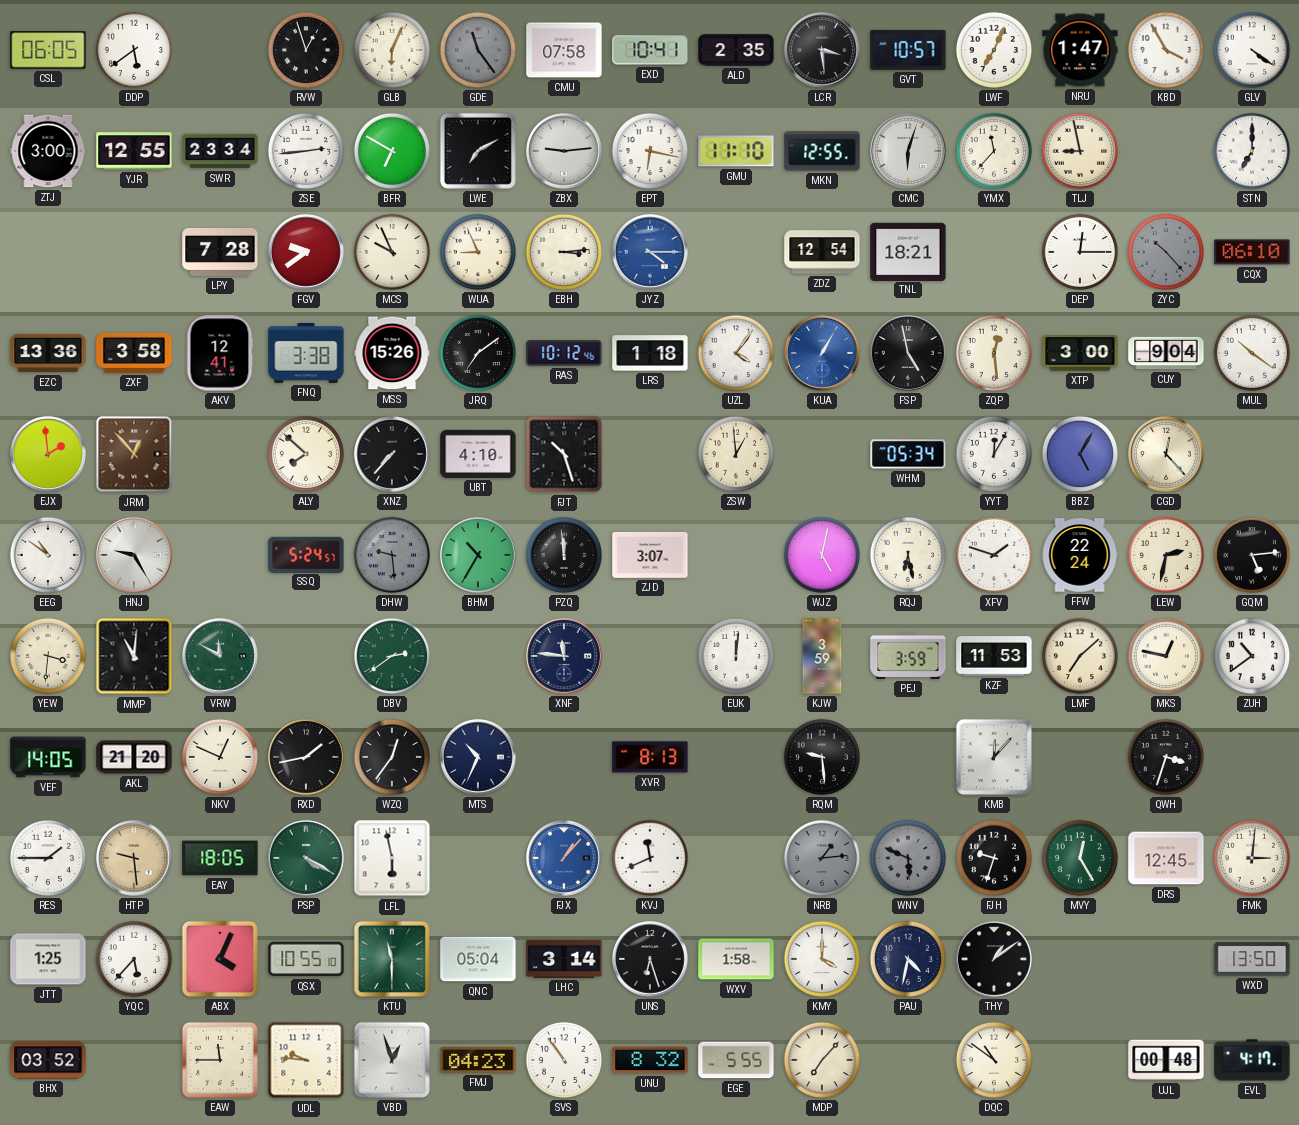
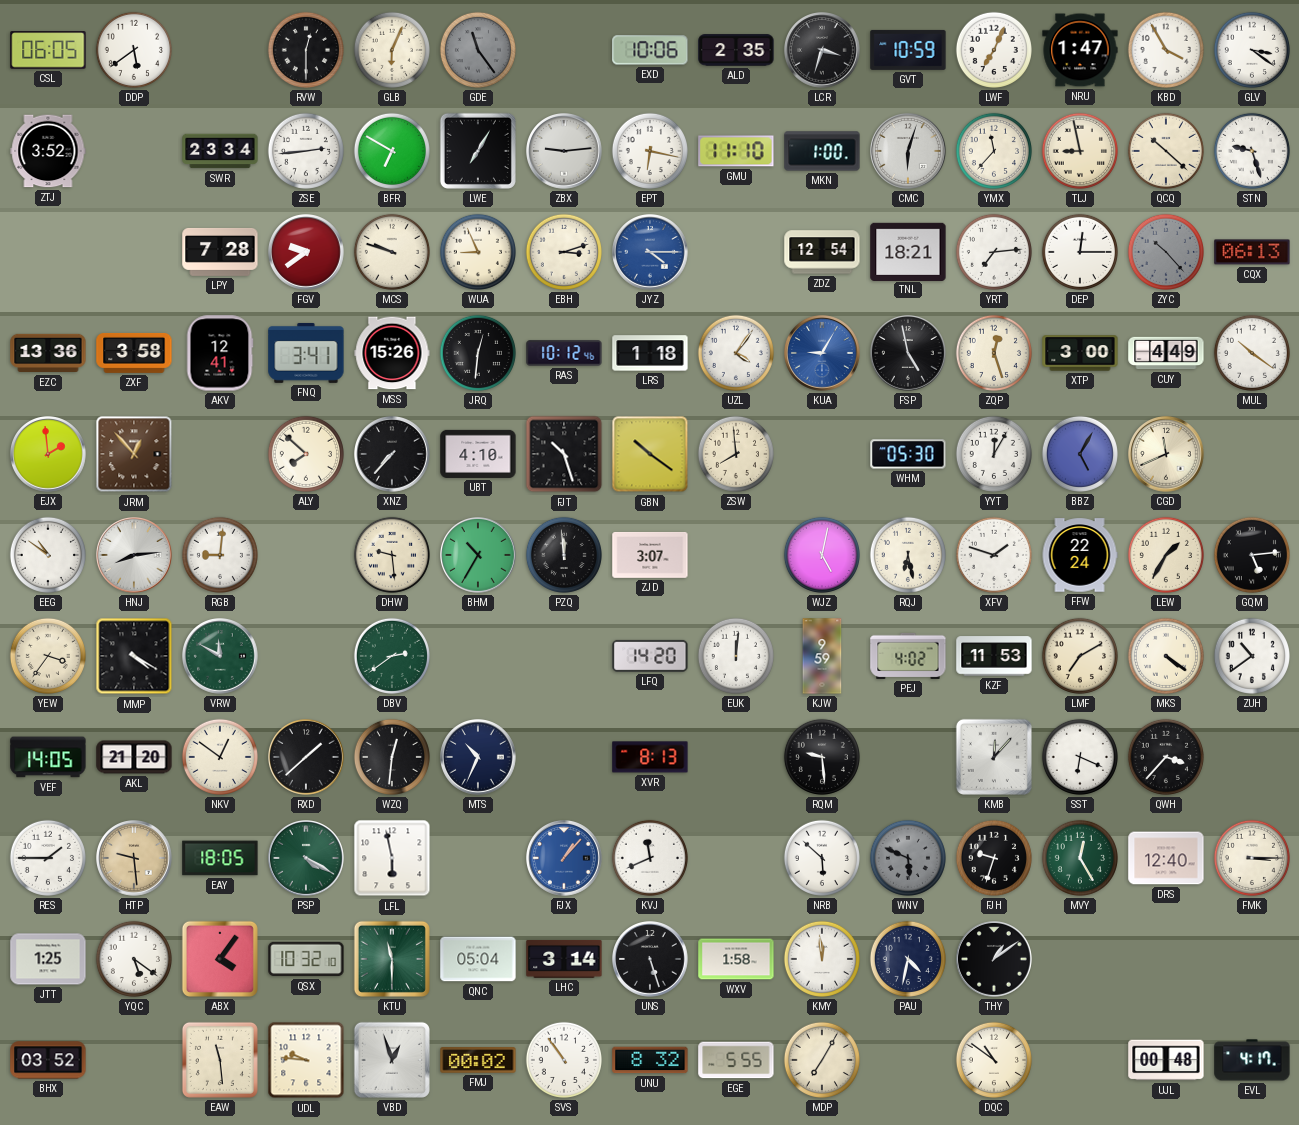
RVW: 12:57 -> 12:30 (306, 50)
CMU: 07:58 -> none (564, 50)
EXD: 10:41 -> 10:06 (650, 50)
LCR: 3:29 -> 3:33 (823, 51)
GVT: 10:57 -> 10:59 (908, 50)
GLV: 4:21 -> 3:21 (1252, 50)
ZTJ: 3:00 -> 3:52 (48, 151)
YJR: 12:55 -> none (134, 151)
LWE: 7:10 -> 7:05 (478, 151)
MKN: 12:55 -> 1:00 (822, 151)
QCQ: none -> 10:22 (1166, 151)
STN: 7:00 -> 9:27 (1252, 151)
MCS: 9:56 -> 9:48 (392, 252)
EBH: 3:14 -> 3:12 (564, 252)
YRT: none -> 7:14 (994, 252)
CQX: 06:10 -> 06:13 (1252, 252)
FNQ: 3:38 -> 3:41 (306, 353)
JRQ: 7:09 -> 12:31 (478, 353)
KUA: 1:05 -> 9:05 (823, 354)
ZQP: 12:29 -> 12:27 (994, 353)
CUY: 9:04 -> 4:49 (1166, 353)
GBN: none -> 10:21 (650, 454)
ZSW: 12:59 -> 7:59 (736, 454)
WHM: 05:34 -> 05:30 (908, 454)
CGD: 12:23 -> 11:41 (1167, 455)
HNJ: 9:25 -> 8:14 (135, 556)
RGB: none -> 9:01 (220, 555)
SSQ: 5:24 -> none (306, 554)
DHW dial: grey -> cream (392, 555)
LEW: 2:32 -> 1:35 (1166, 555)
YEW: 3:31 -> 3:36 (48, 656)
MMP: 11:01 -> 4:20 (134, 656)
XNF: 11:46 -> none (565, 657)
LFQ: none -> 14:20 (650, 656)
KJW: 3:59 -> 9:59 (822, 656)
PEJ: 3:59 -> 4:02 (908, 656)
LMF: 7:08 -> 7:10 (1080, 656)
MKS: 12:47 -> 4:21 (1166, 656)
NKV: 12:49 -> 12:51 (220, 757)
RXD: 1:43 -> 1:38 (307, 758)
WZQ: 12:36 -> 12:31 (392, 757)
SST: none -> 6:19 (1080, 757)
QWH: 3:33 -> 3:37 (1166, 757)
NRB: 1:14 -> 5:52 (822, 858)
NRB dial: grey -> white (822, 858)
DRS: 12:45 -> 12:40 (1166, 858)
FMK: 3:01 -> 3:15 (1252, 858)
YQC: 5:37 -> 5:21 (134, 959)
ABX: 4:04 -> 4:06 (220, 959)
QSX: 10:55 -> 10:32 (306, 959)
UNS: 6:27 -> 5:27 (651, 960)
KMY: 4:00 -> 11:59 (822, 959)
WXD: 13:50 -> none (1252, 959)
EAW: 11:45 -> 11:29 (220, 1060)
FMJ: 04:23 -> 00:02 (478, 1060)
MDP: 7:07 -> 7:05 (822, 1060)
